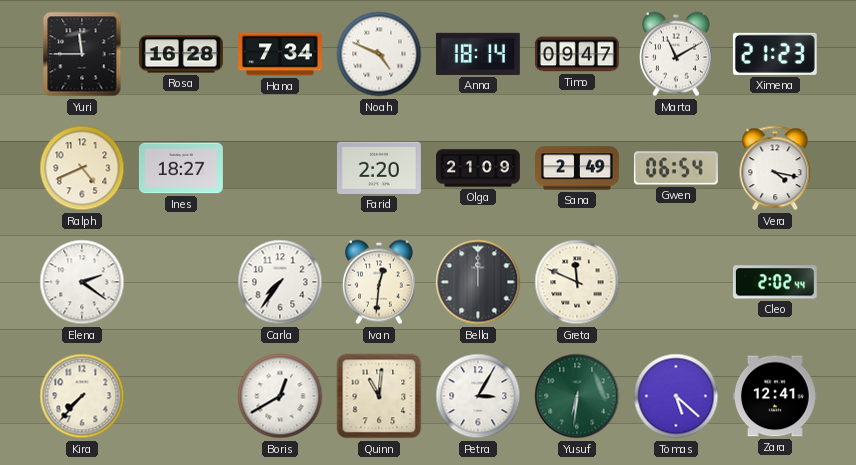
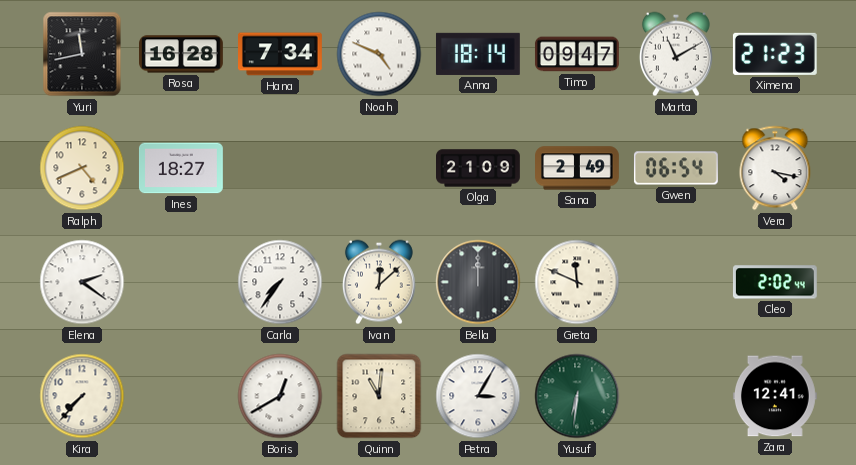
Yuri: 11:45 -> 11:43 (82, 54)
Farid: 2:20 -> none (379, 168)
Ivan: 12:31 -> 12:08 (379, 282)
Tomas: 5:22 -> none (676, 396)
